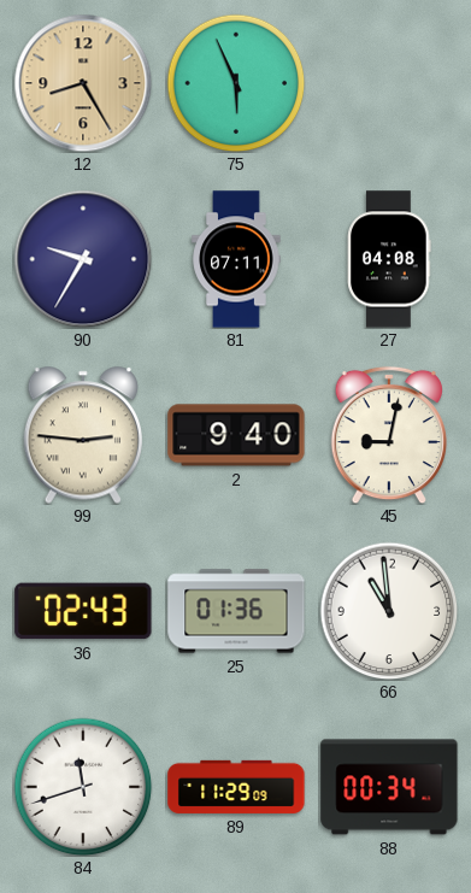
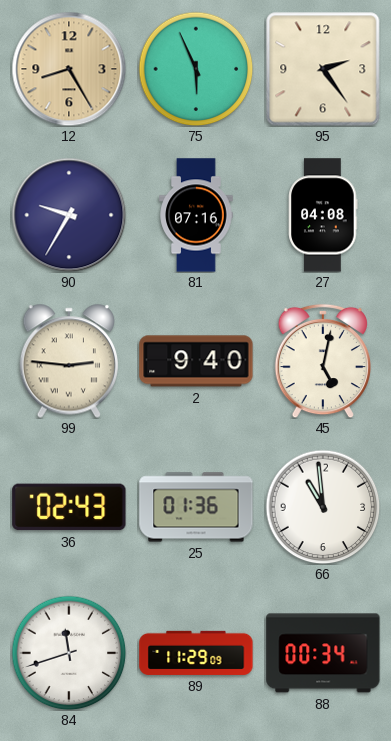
95: none -> 2:24 (323, 69)
81: 07:11 -> 07:16 (196, 215)
45: 9:02 -> 5:02 (322, 361)
